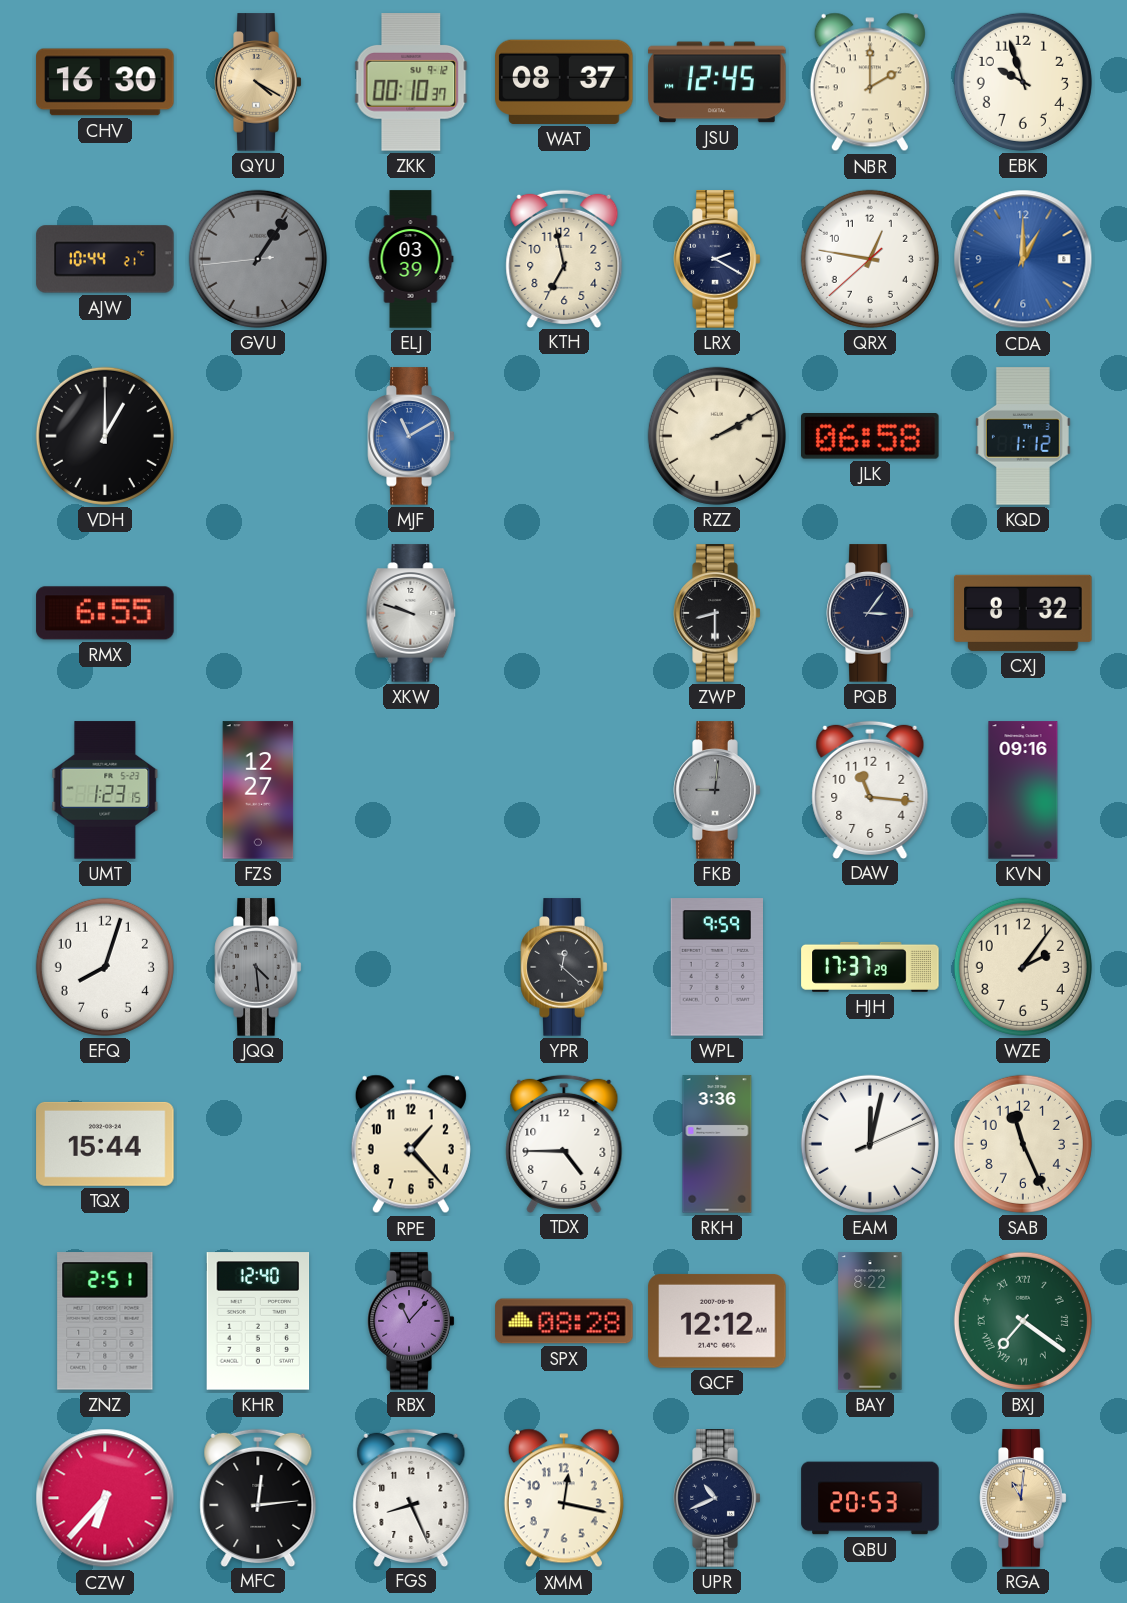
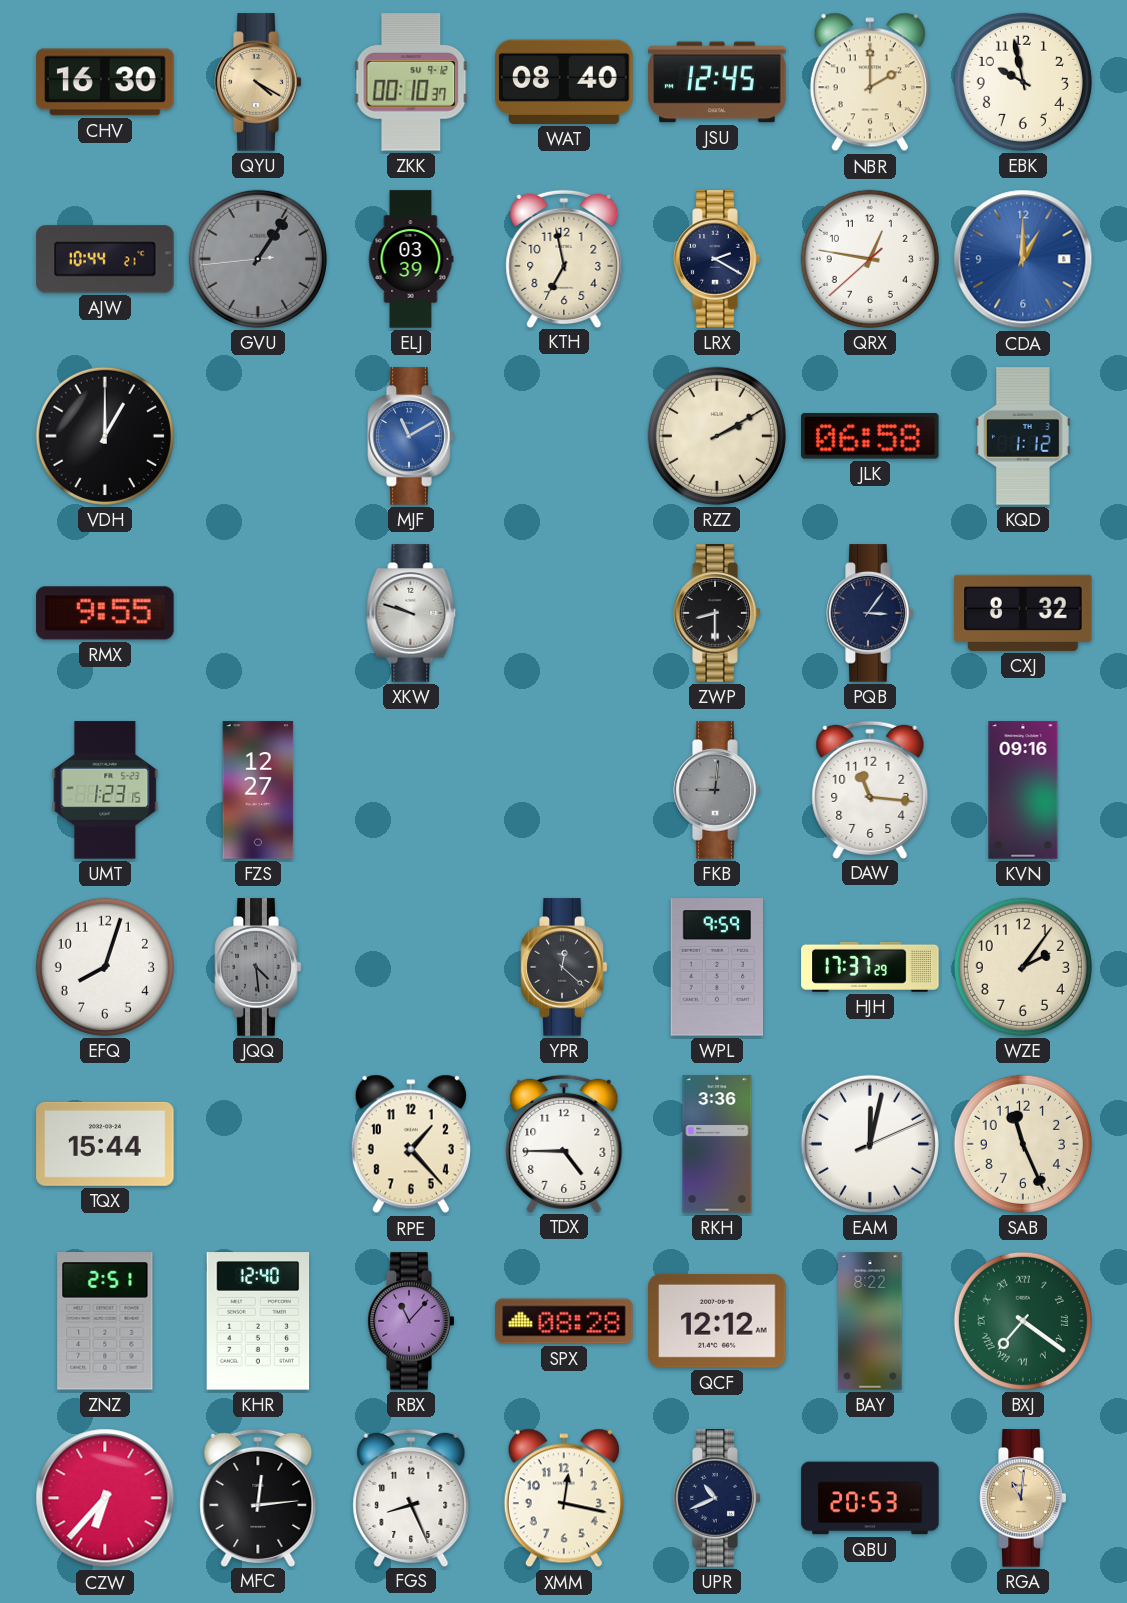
WAT: 08:37 -> 08:40 (564, 82)
EBK: 9:57 -> 9:58 (1023, 82)
RMX: 6:55 -> 9:55 (105, 613)
